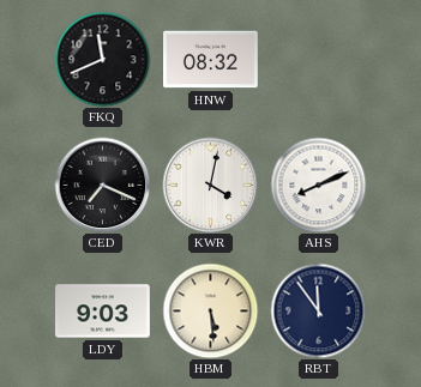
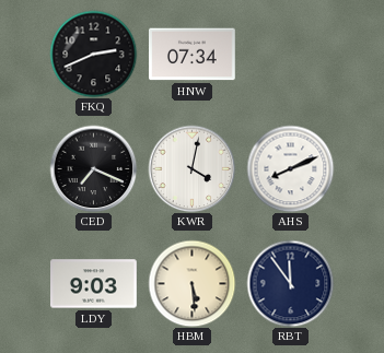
FKQ: 11:41 -> 2:41 (93, 54)
HNW: 08:32 -> 07:34 (193, 55)
